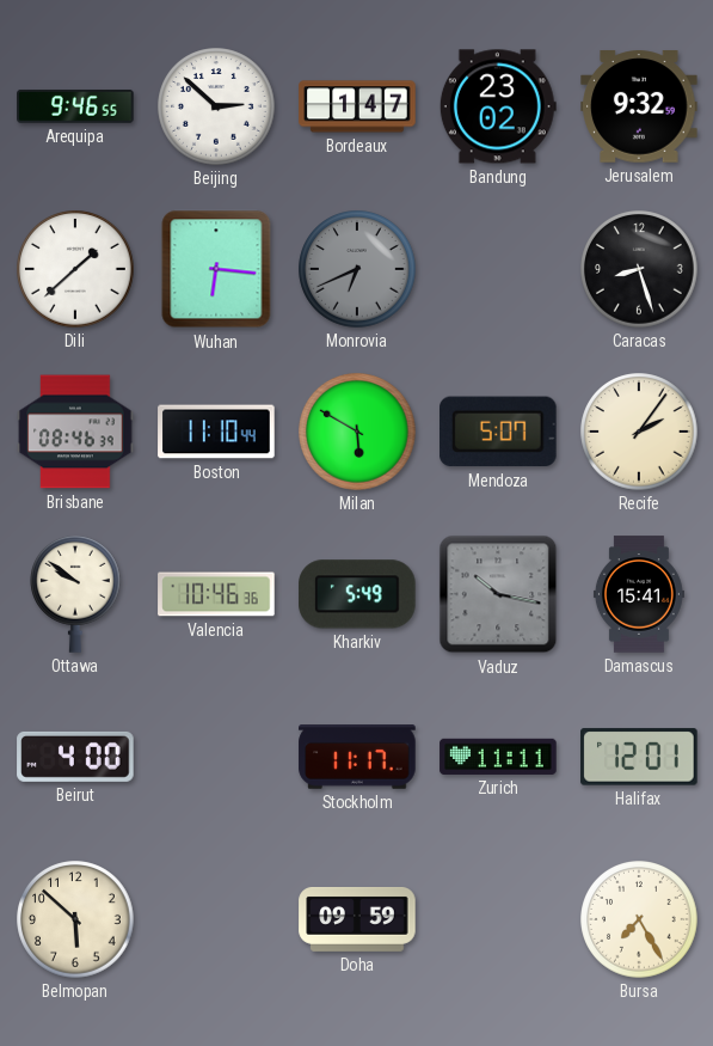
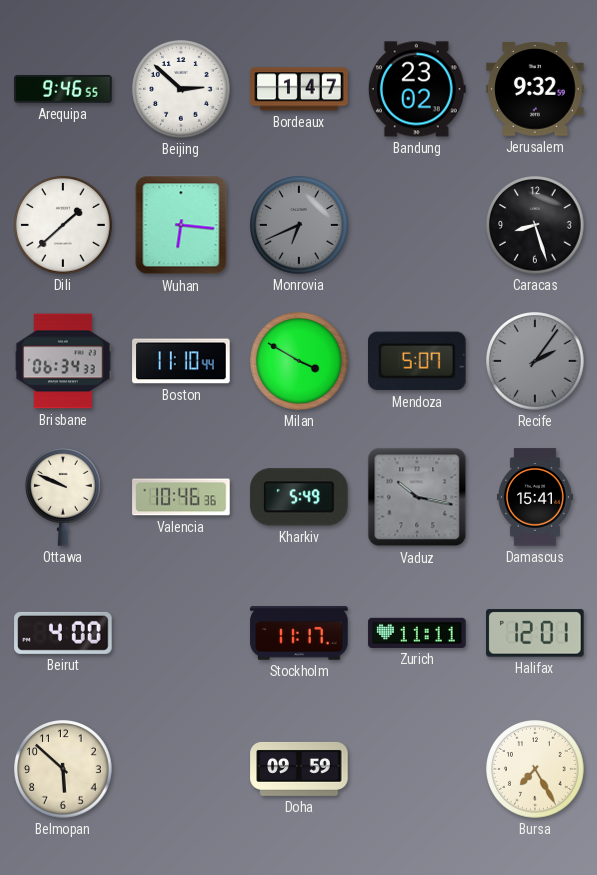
Brisbane: 08:46 -> 06:34 (63, 361)
Milan: 5:50 -> 3:50 (299, 361)
Recife dial: cream -> grey (535, 361)
Ottawa: 9:51 -> 9:49 (64, 497)
